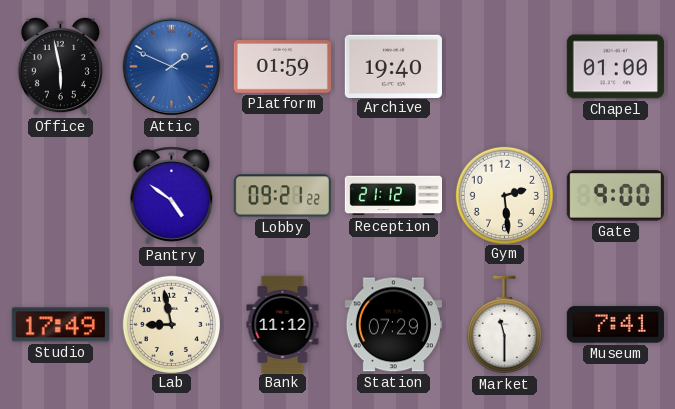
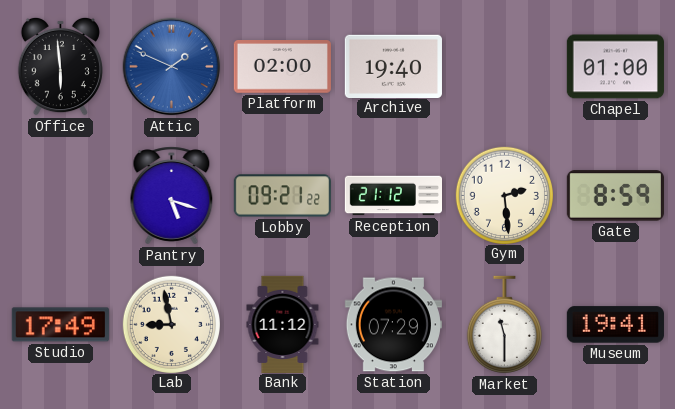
Office: 5:58 -> 5:59 (60, 66)
Platform: 01:59 -> 02:00 (282, 67)
Pantry: 4:51 -> 5:18 (172, 196)
Gate: 9:00 -> 8:59 (615, 196)
Museum: 7:41 -> 19:41 (615, 325)
